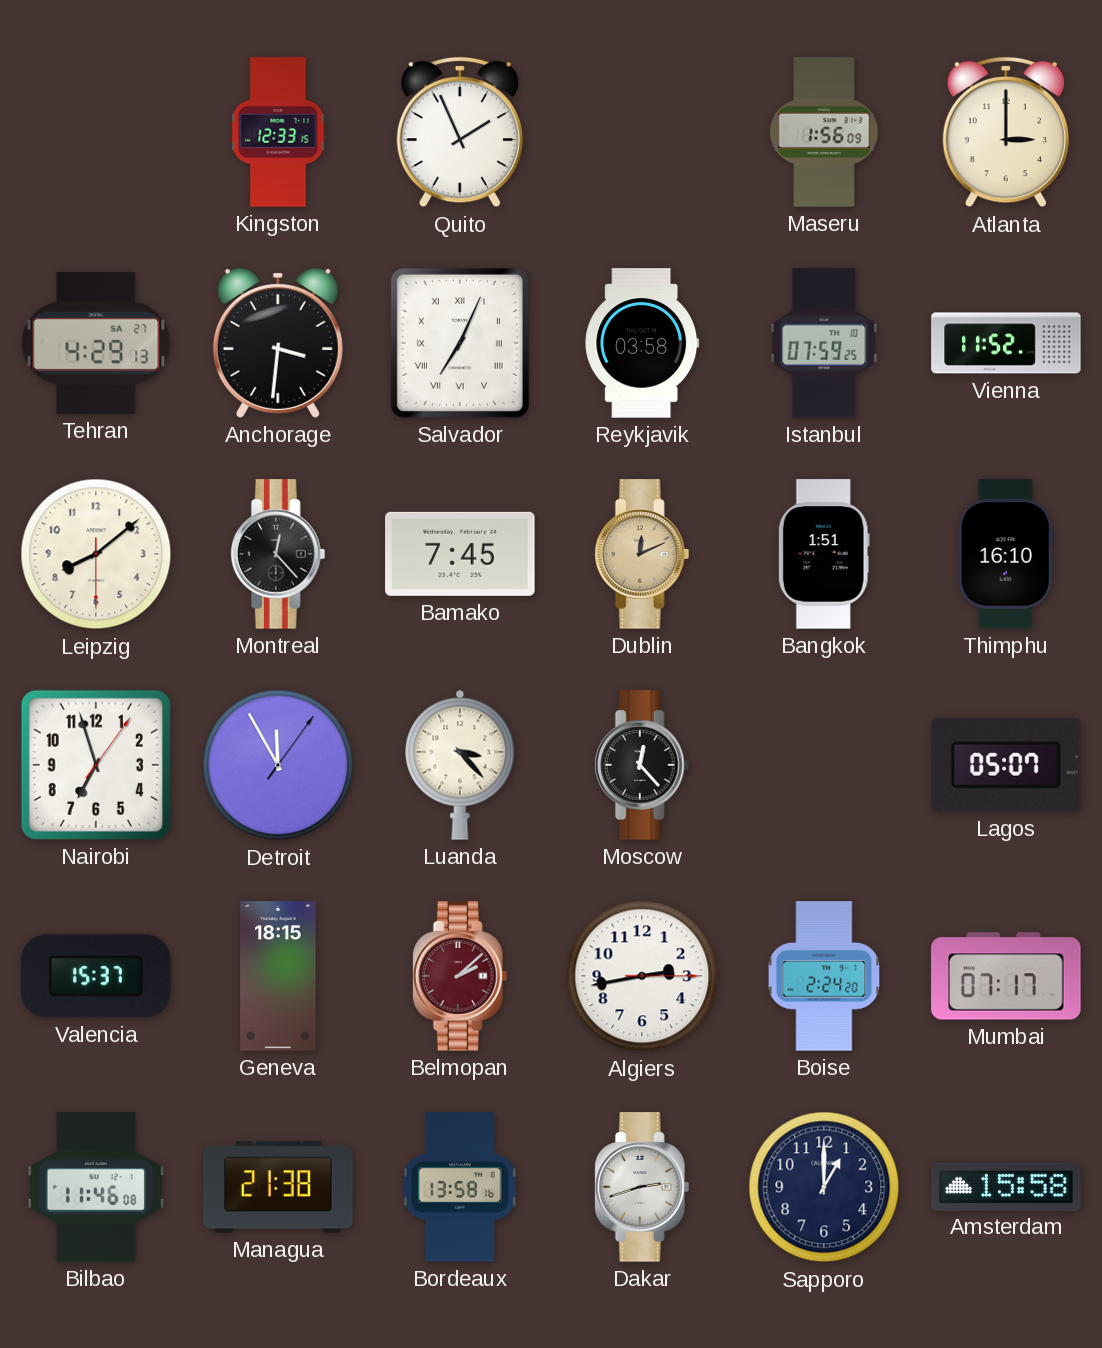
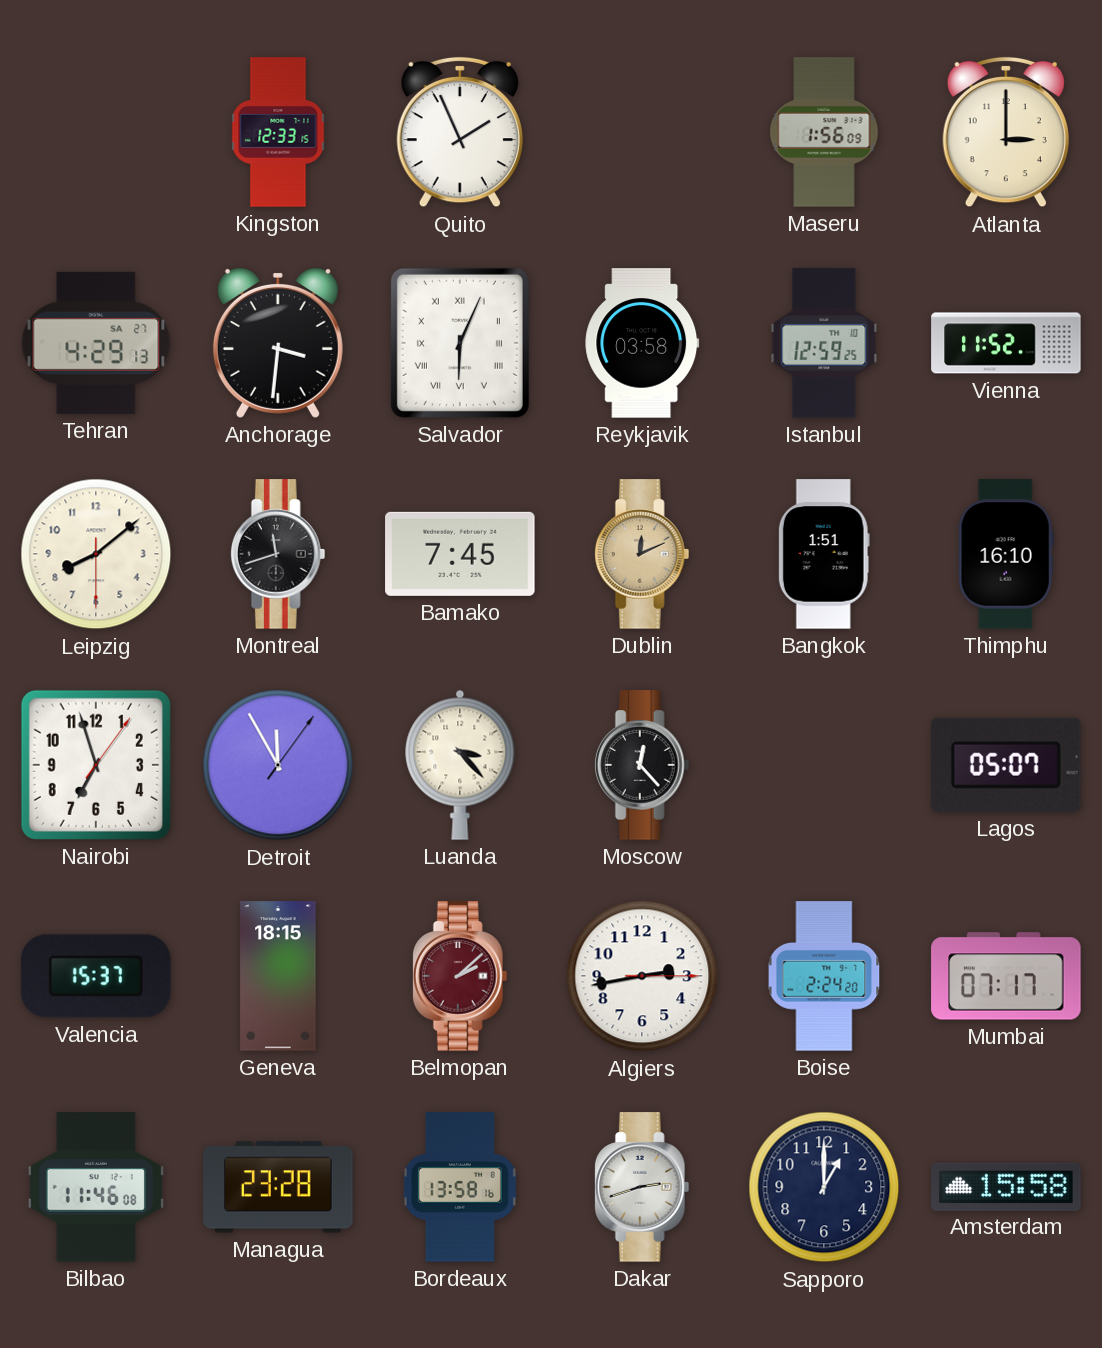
Salvador: 7:04 -> 6:04 (460, 343)
Istanbul: 07:59 -> 12:59 (824, 343)
Montreal: 12:23 -> 11:42 (278, 554)
Managua: 21:38 -> 23:28 (278, 1187)
